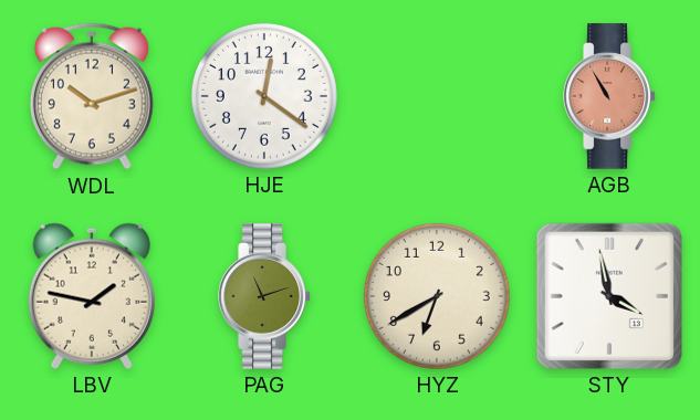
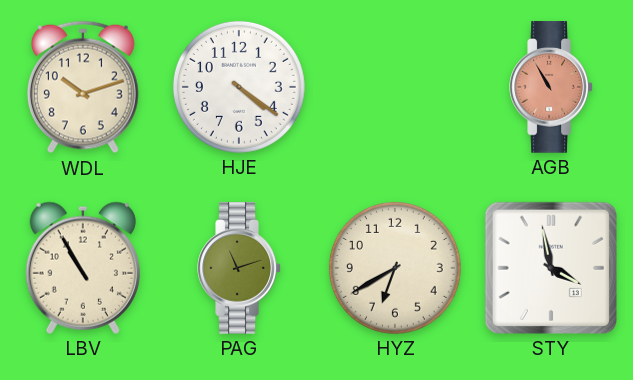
HJE: 12:21 -> 4:21 (239, 87)
LBV: 1:47 -> 10:55 (83, 268)
